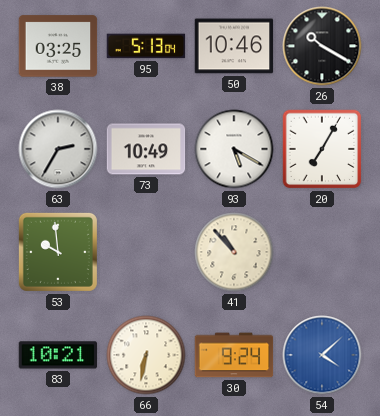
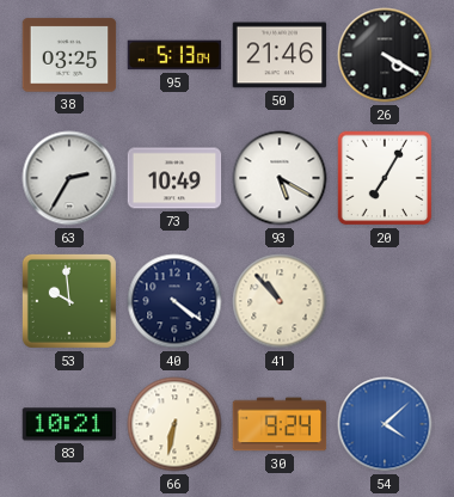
50: 10:46 -> 21:46 (280, 55)
26: 10:20 -> 4:20 (385, 55)
40: none -> 4:21 (174, 301)
